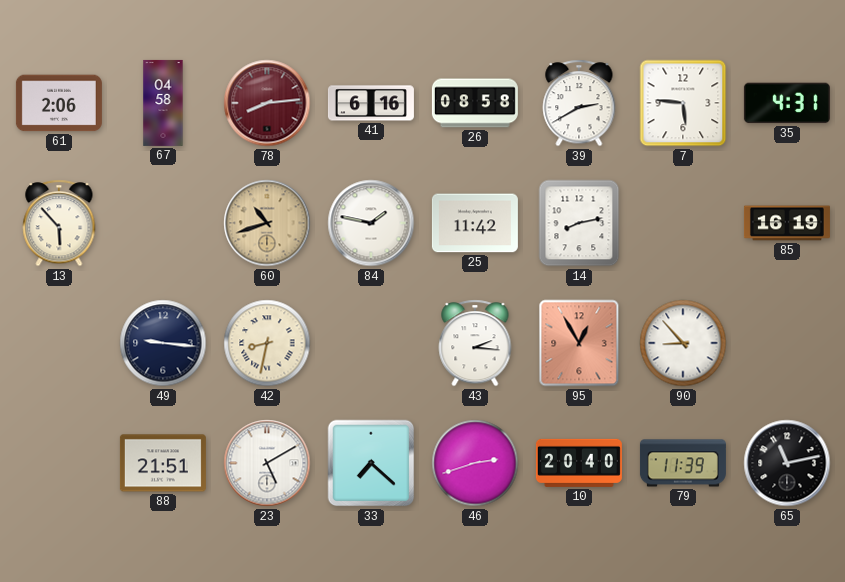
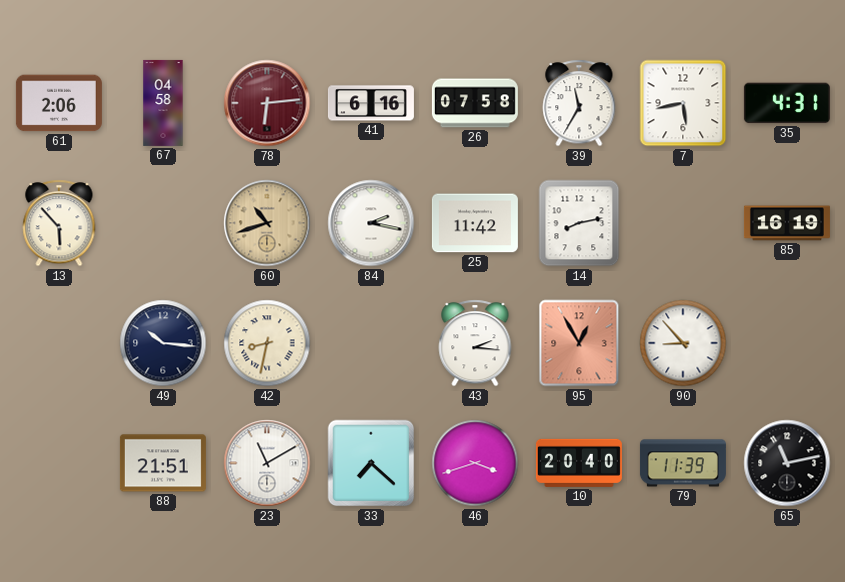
78: 8:14 -> 6:14 (267, 103)
26: 08:58 -> 07:58 (475, 103)
39: 2:40 -> 11:35 (579, 103)
7: 5:46 -> 5:43 (683, 103)
84: 1:47 -> 2:17 (371, 223)
49: 9:16 -> 10:16 (163, 343)
23: 5:10 -> 11:10 (267, 463)
46: 2:42 -> 3:42 (475, 463)
